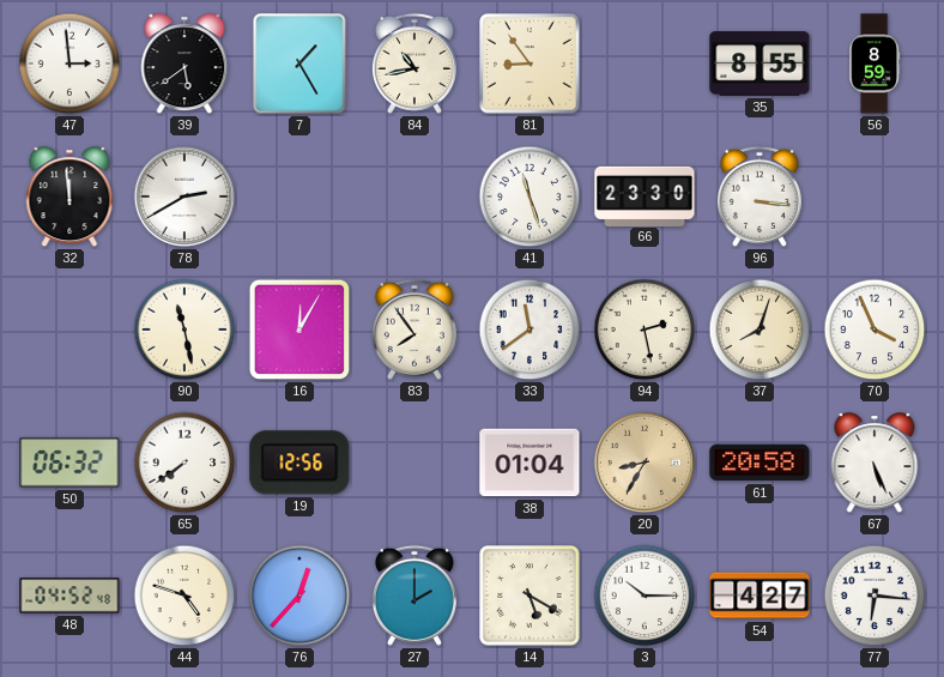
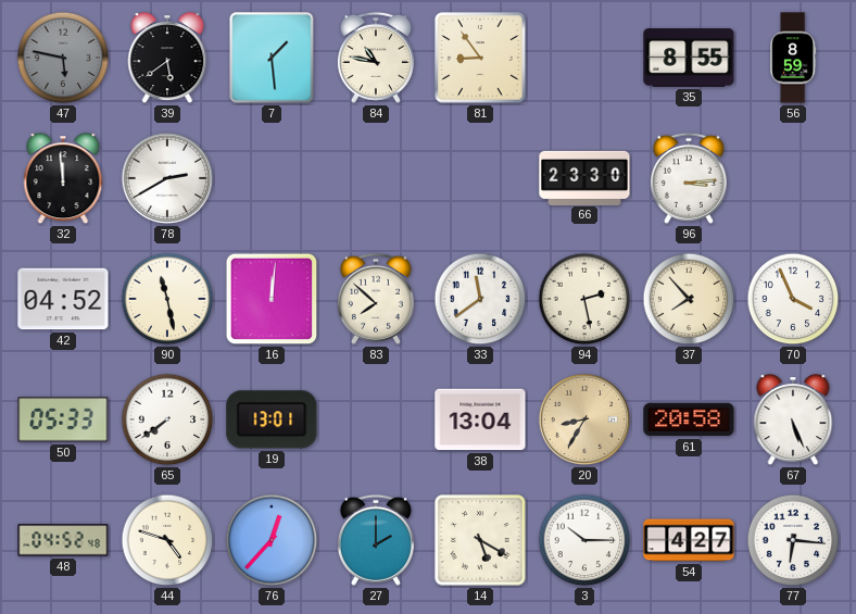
47: 2:59 -> 5:47 (63, 58)
47 dial: white -> grey (63, 58)
7: 1:25 -> 1:29 (272, 58)
84: 10:43 -> 10:47 (376, 58)
41: 11:27 -> none (530, 197)
96: 3:16 -> 3:14 (689, 178)
42: none -> 04:52 (63, 299)
16: 12:05 -> 12:01 (272, 299)
83: 7:54 -> 7:52 (376, 299)
37: 8:03 -> 7:53 (689, 299)
50: 06:32 -> 05:33 (63, 419)
19: 12:56 -> 13:01 (272, 419)
38: 01:04 -> 13:04 (480, 419)
